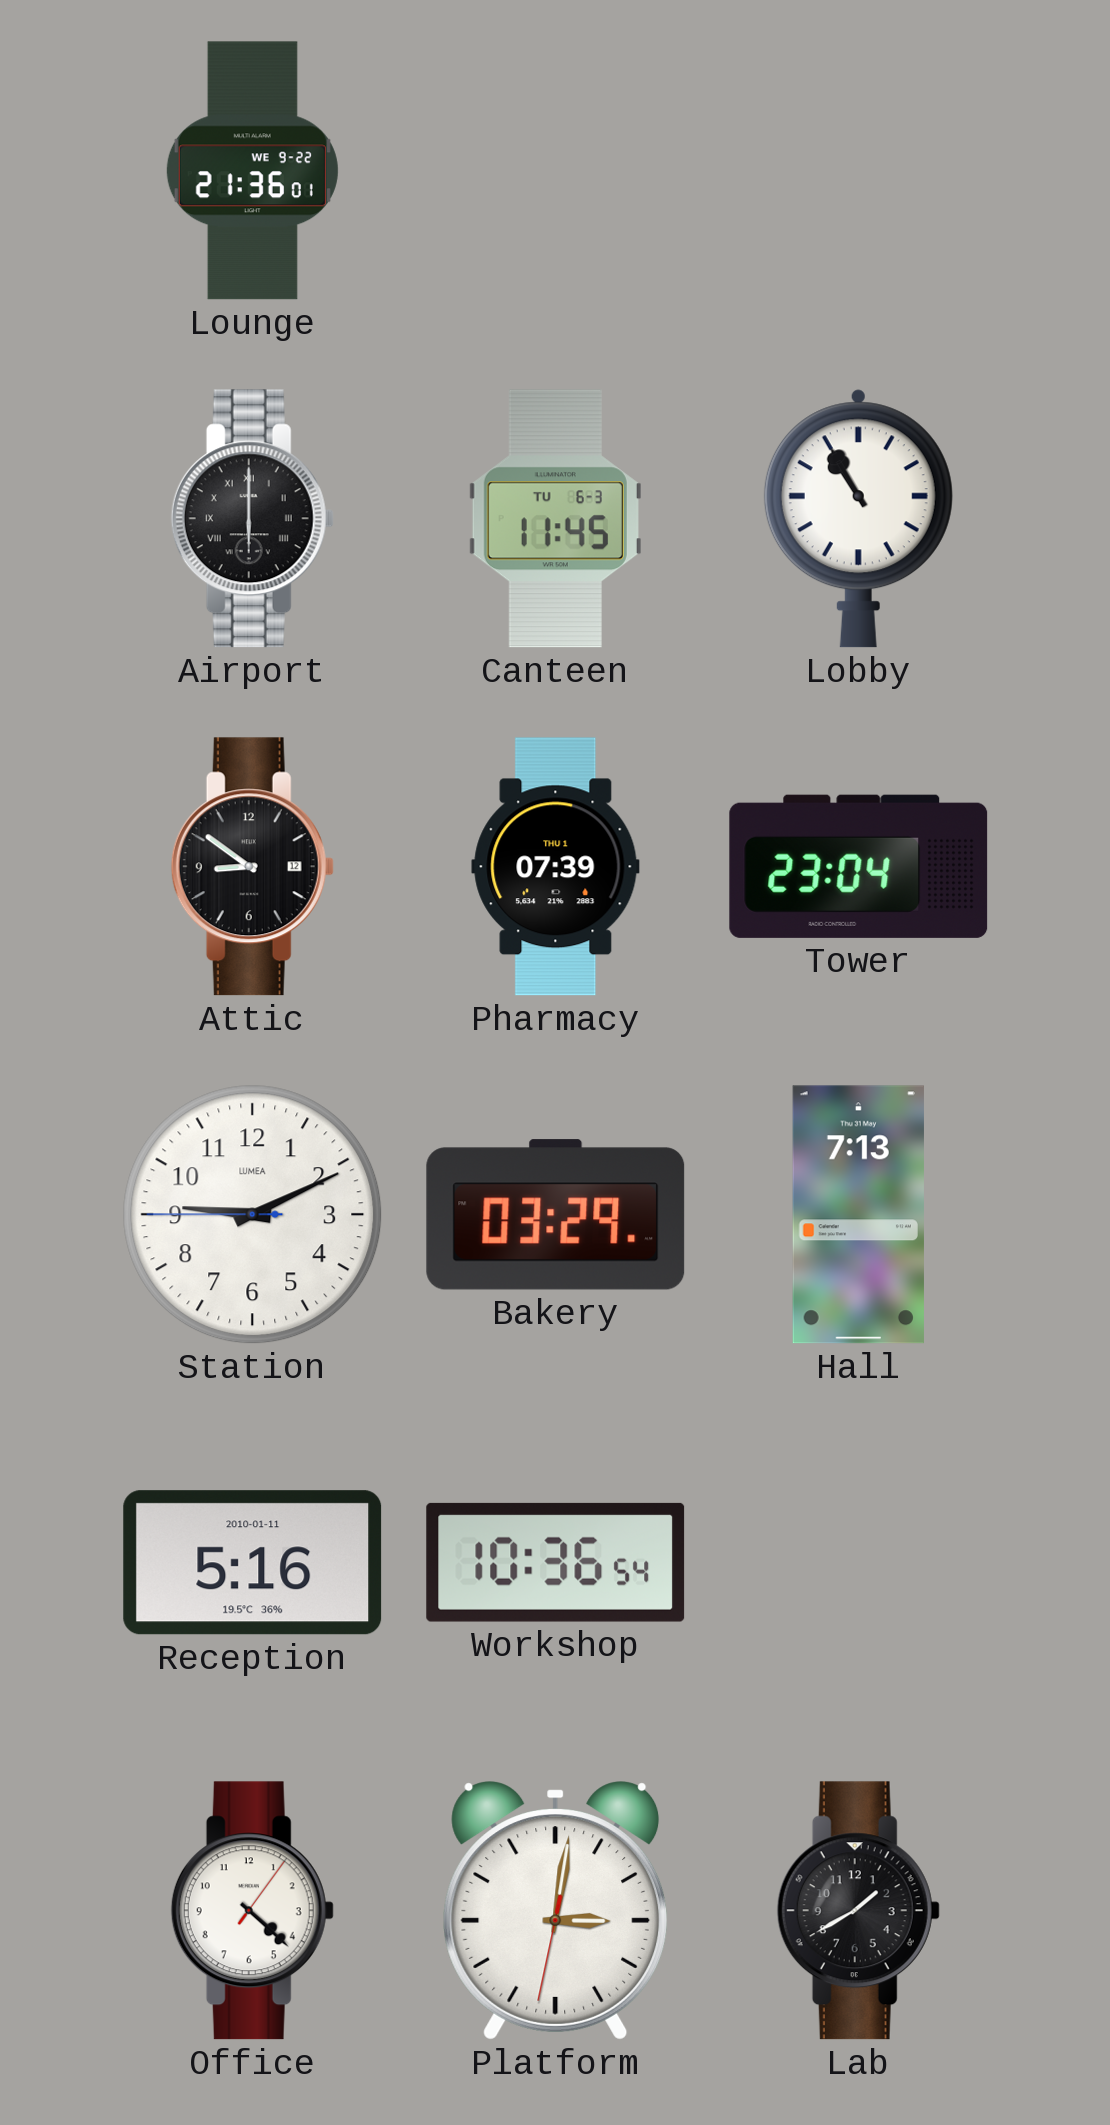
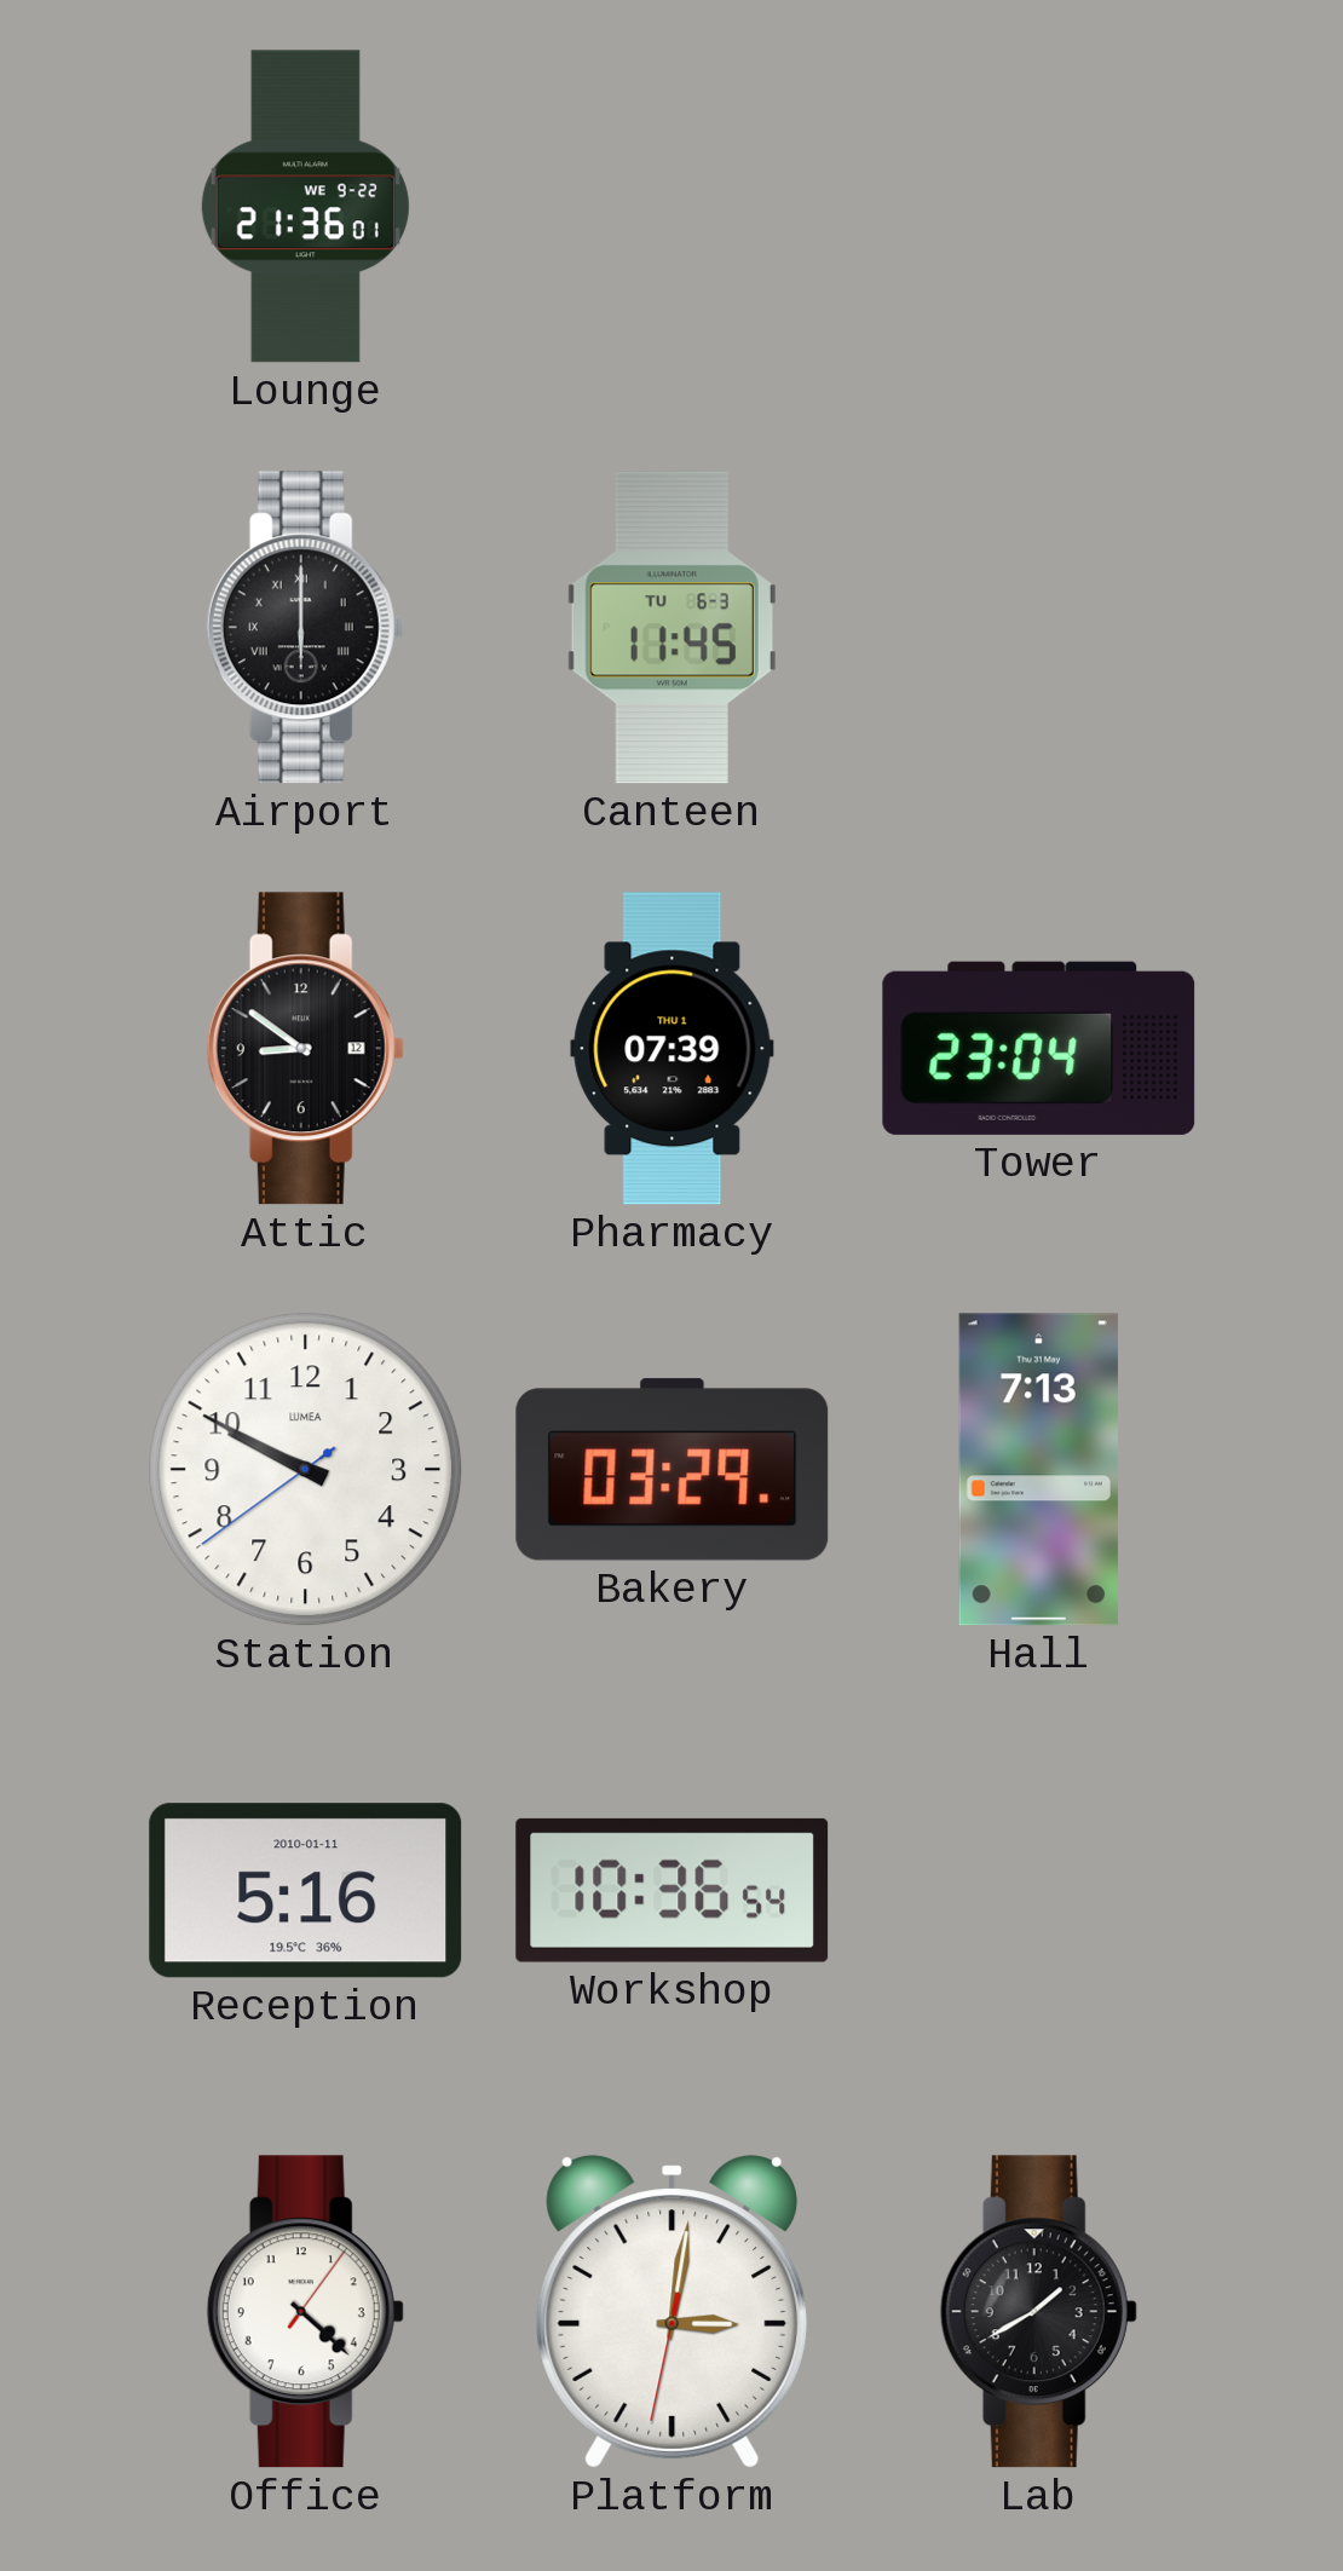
Lobby: 10:55 -> none (858, 519)
Station: 9:10 -> 9:49 (306, 1470)
